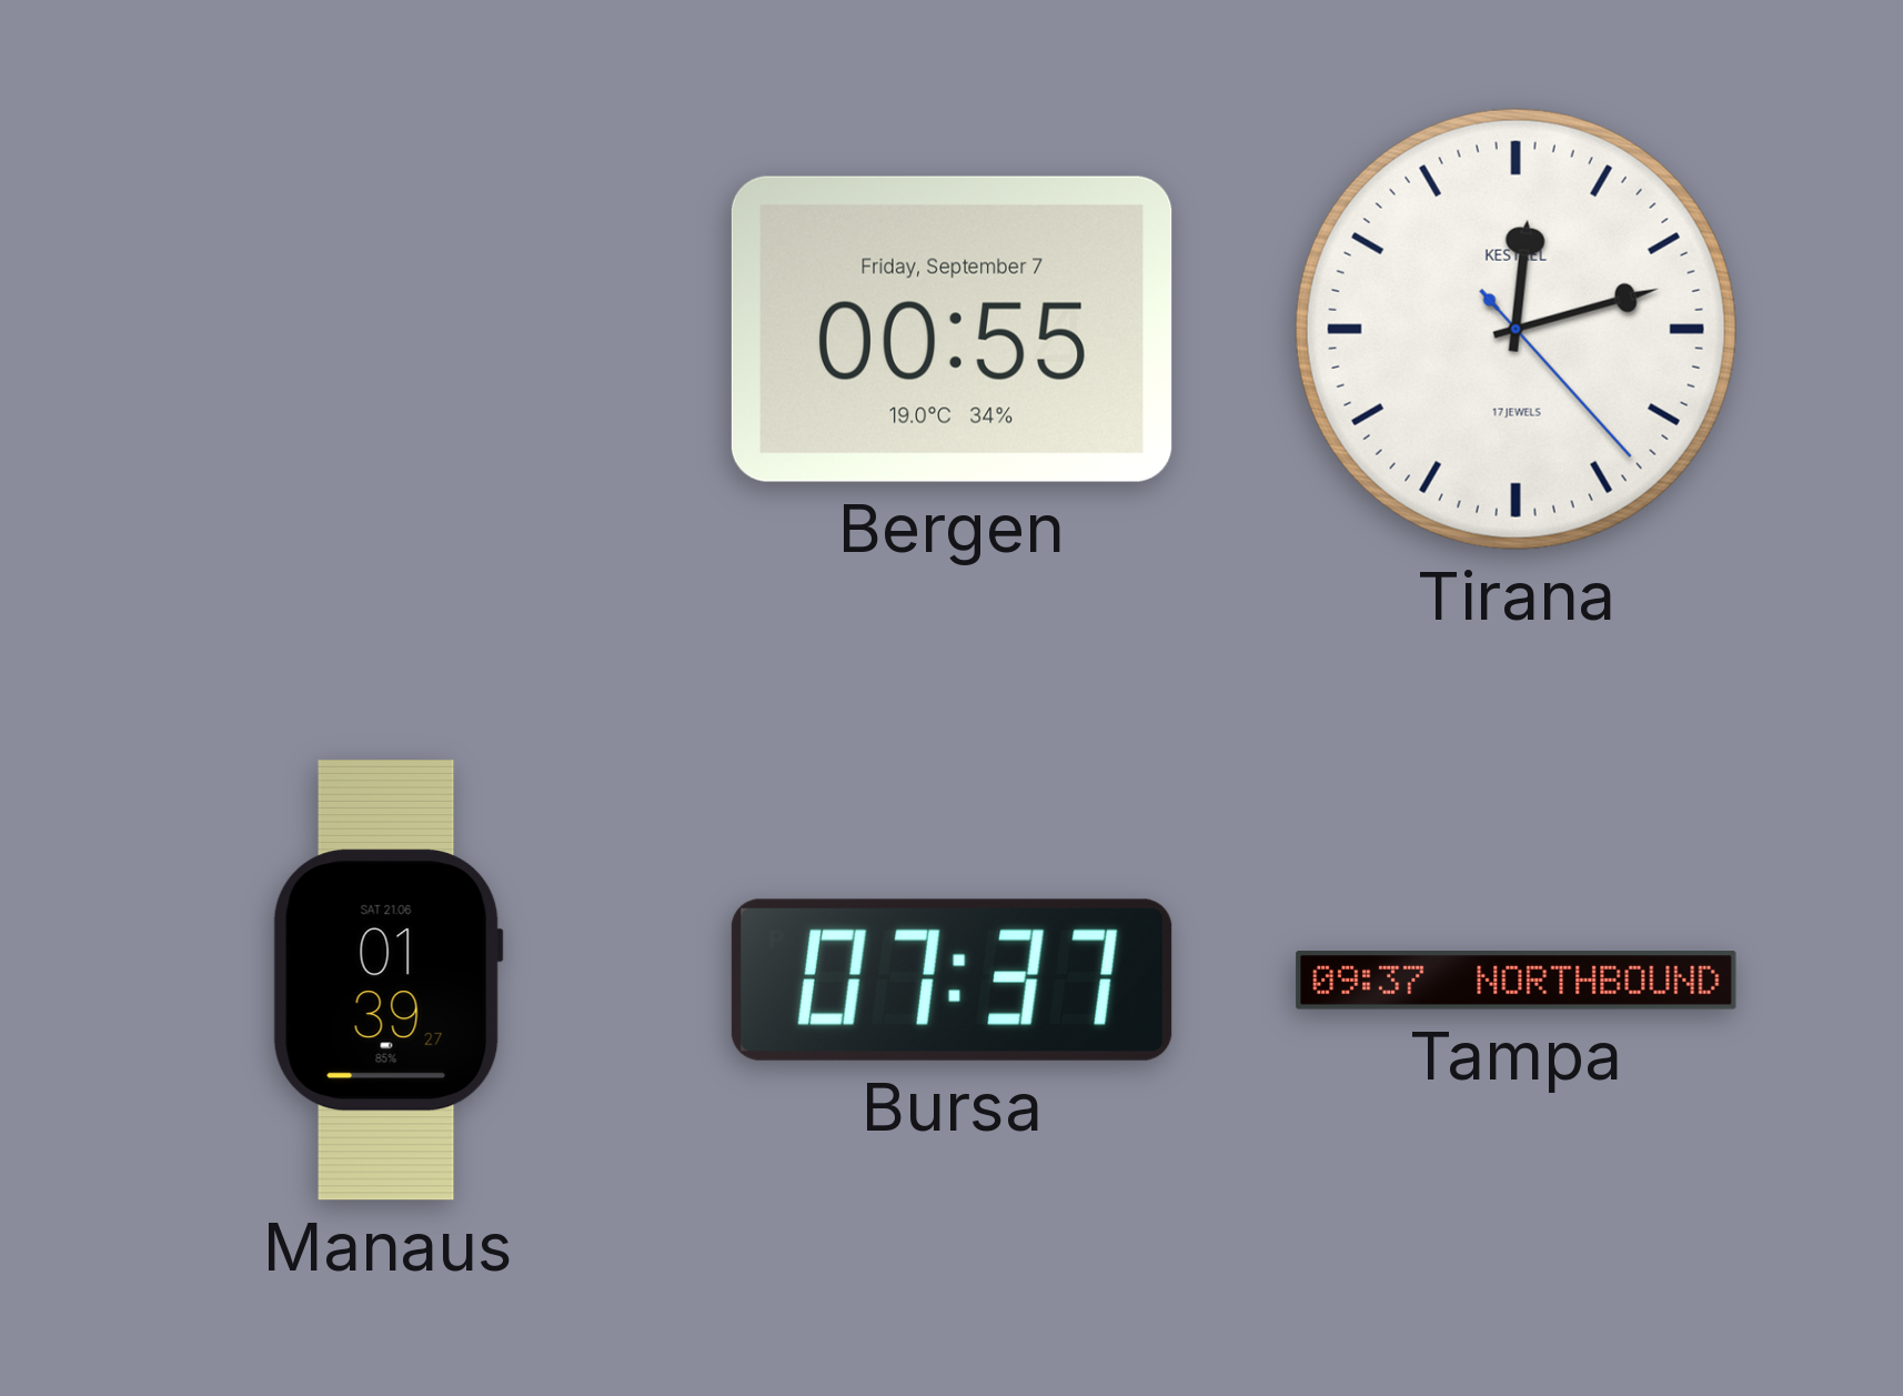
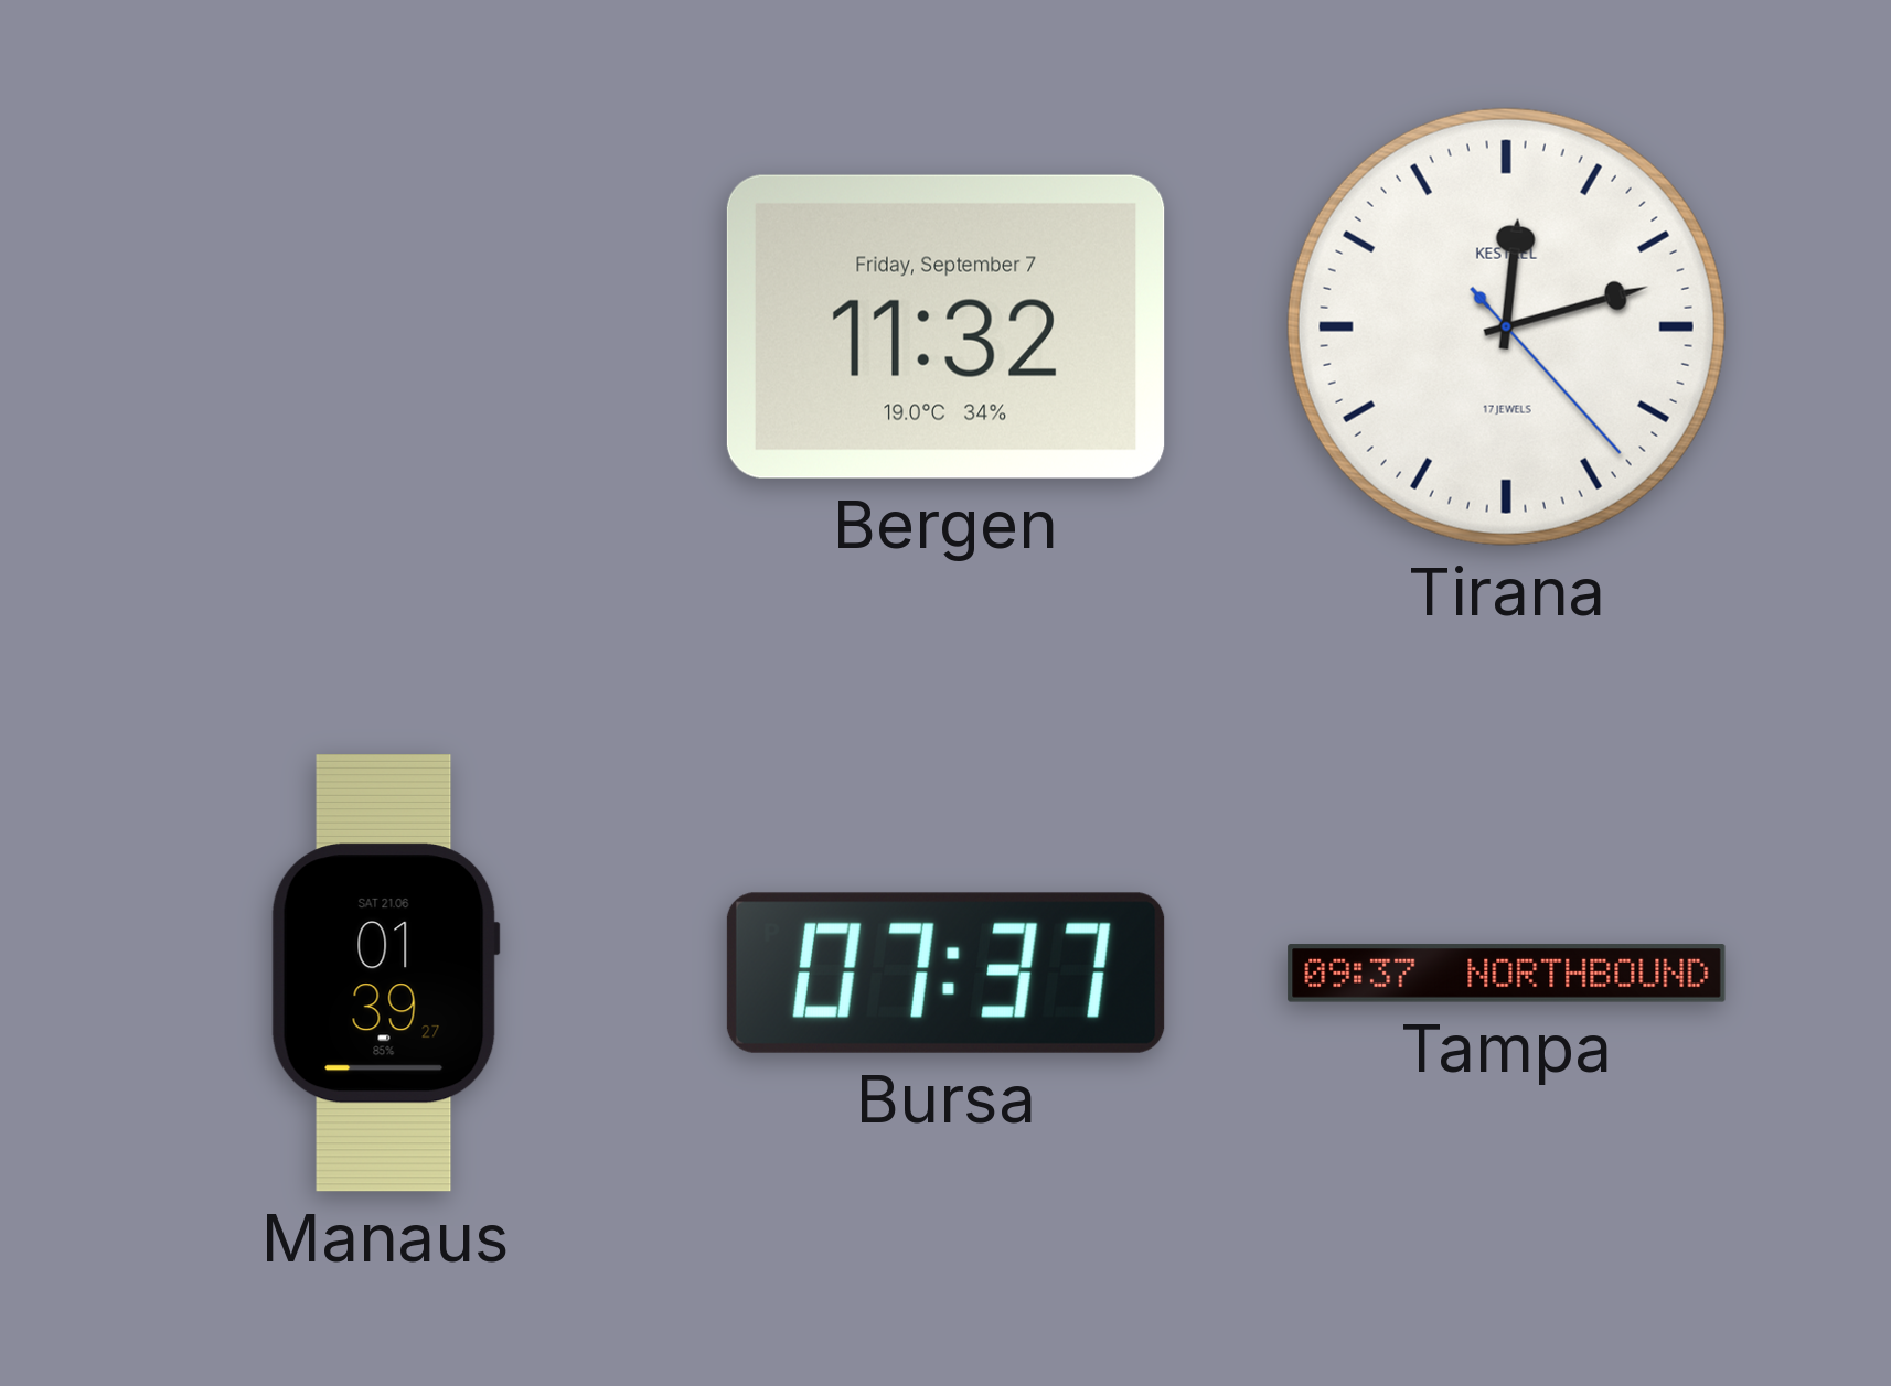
Bergen: 00:55 -> 11:32 (945, 326)
